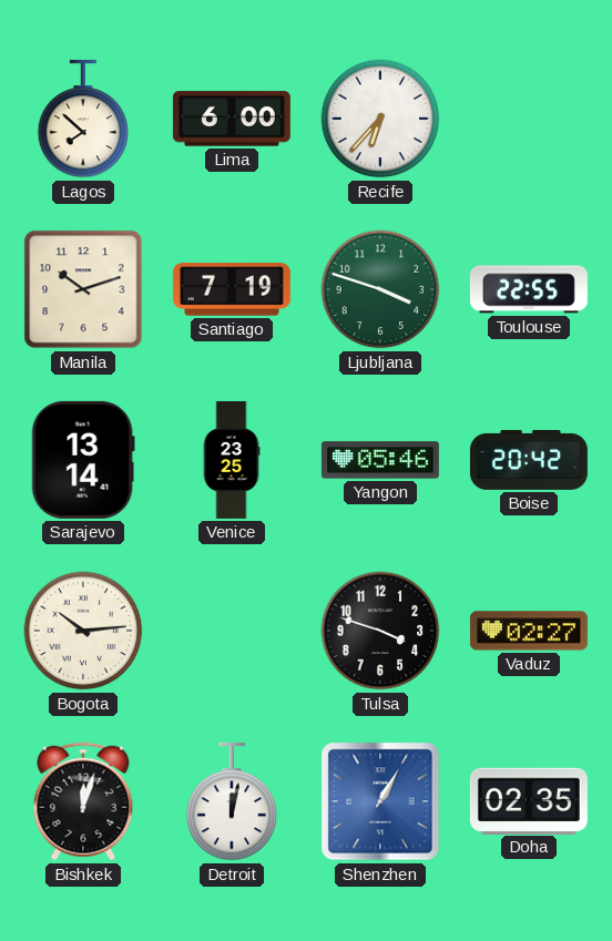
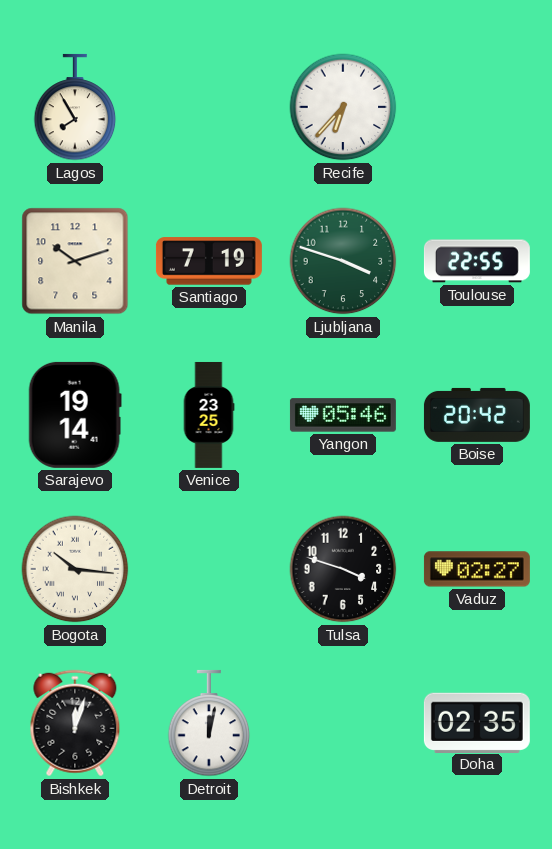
Lagos: 7:52 -> 7:55 (75, 107)
Lima: 6:00 -> none (232, 119)
Sarajevo: 13:14 -> 19:14 (75, 415)
Bogota: 10:14 -> 10:16 (75, 569)
Shenzhen: 1:05 -> none (380, 801)
